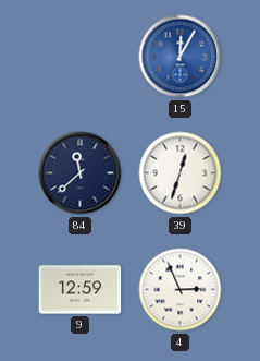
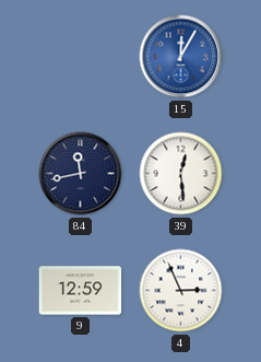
84: 11:38 -> 11:43 (81, 174)
39: 12:33 -> 12:29 (181, 174)
